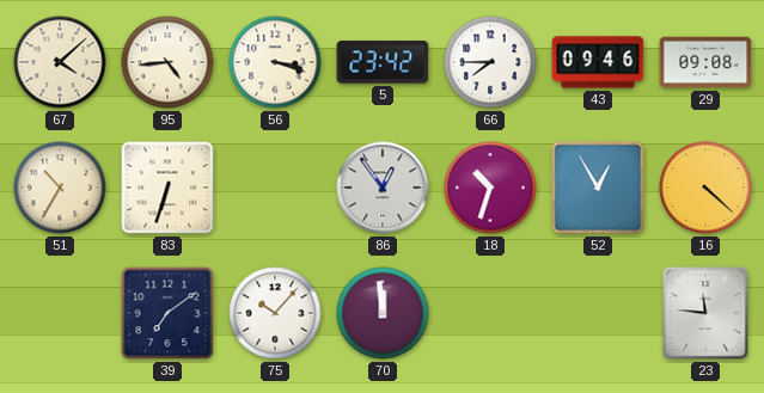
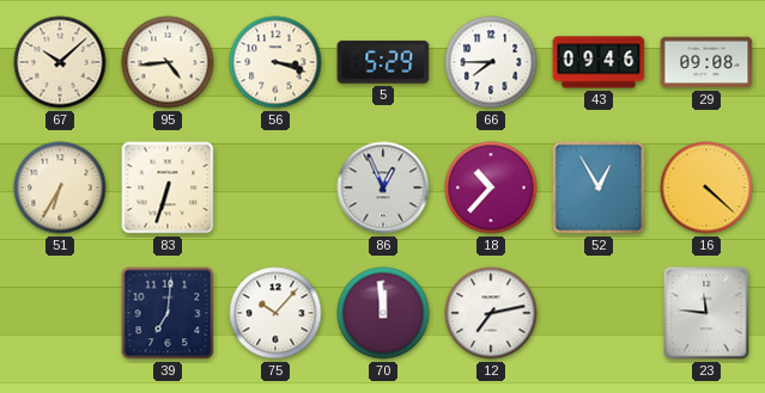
67: 4:08 -> 10:08 (60, 62)
5: 23:42 -> 5:29 (383, 62)
51: 10:35 -> 6:35 (60, 188)
86: 12:54 -> 12:56 (383, 188)
18: 10:33 -> 10:37 (491, 188)
39: 7:09 -> 7:01 (168, 313)
12: none -> 7:13 (491, 313)
